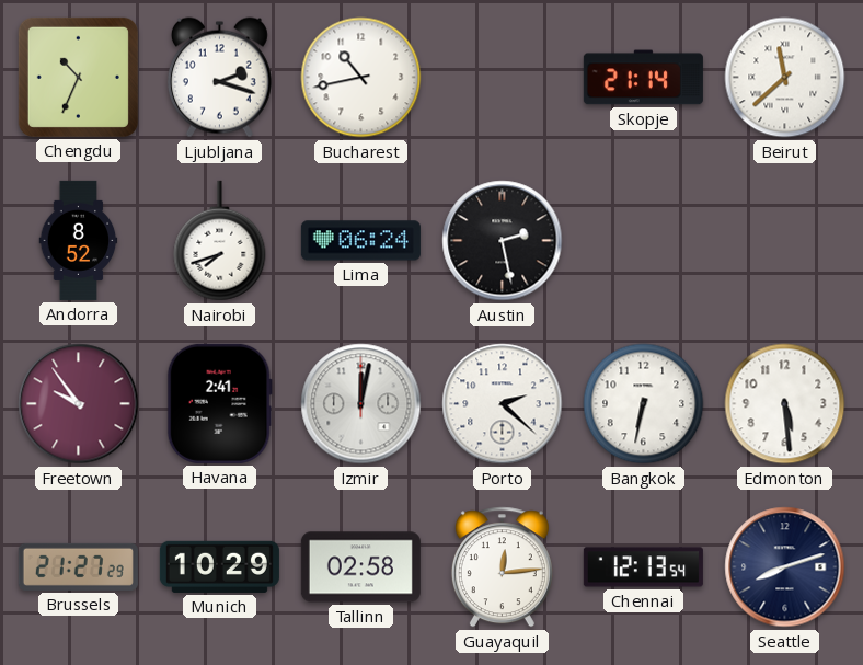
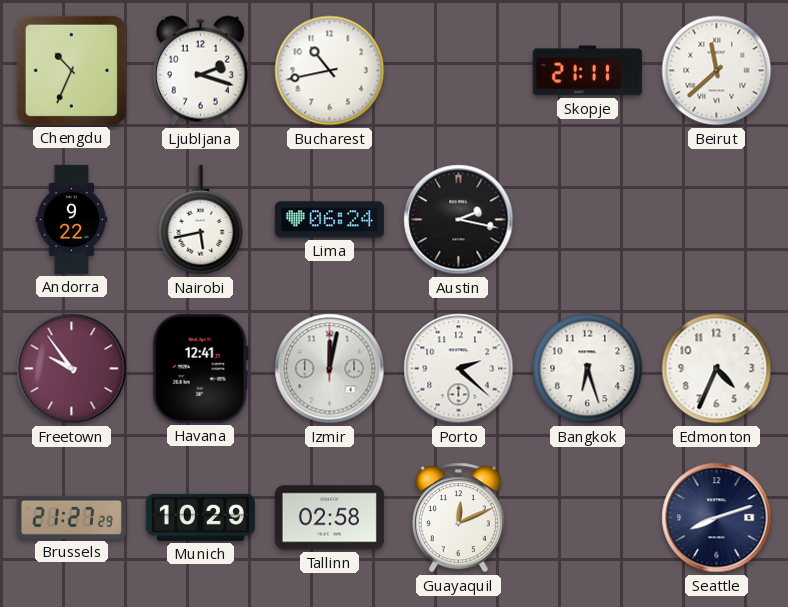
Skopje: 21:14 -> 21:11 (587, 71)
Andorra: 8:52 -> 9:22 (72, 219)
Nairobi: 7:42 -> 5:43 (201, 220)
Austin: 2:28 -> 2:17 (459, 220)
Havana: 2:41 -> 12:41 (200, 368)
Bangkok: 6:32 -> 6:27 (588, 369)
Edmonton: 5:29 -> 4:34 (717, 369)
Guayaquil: 12:14 -> 12:11 (458, 518)
Chennai: 12:13 -> none (643, 567)
